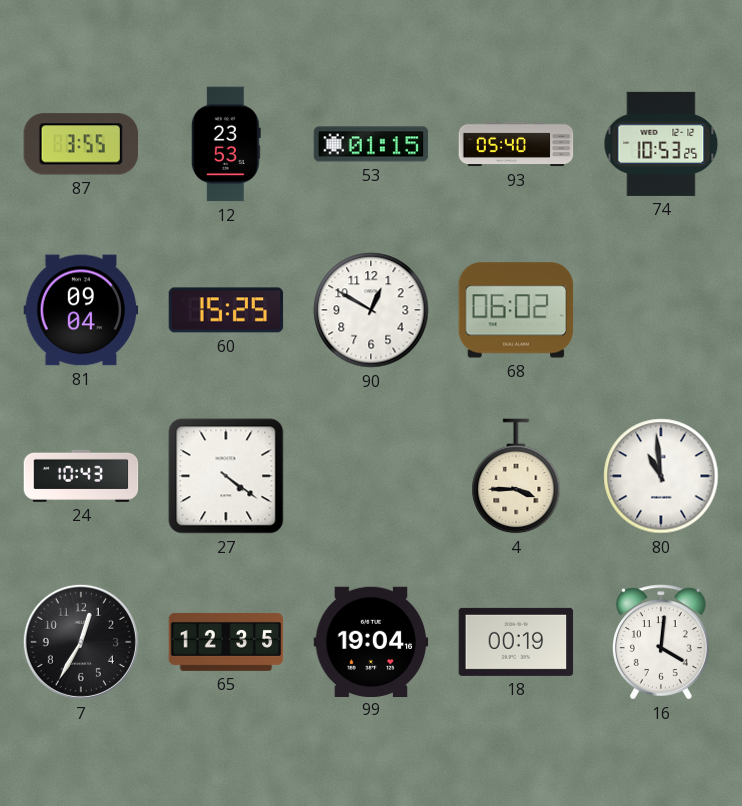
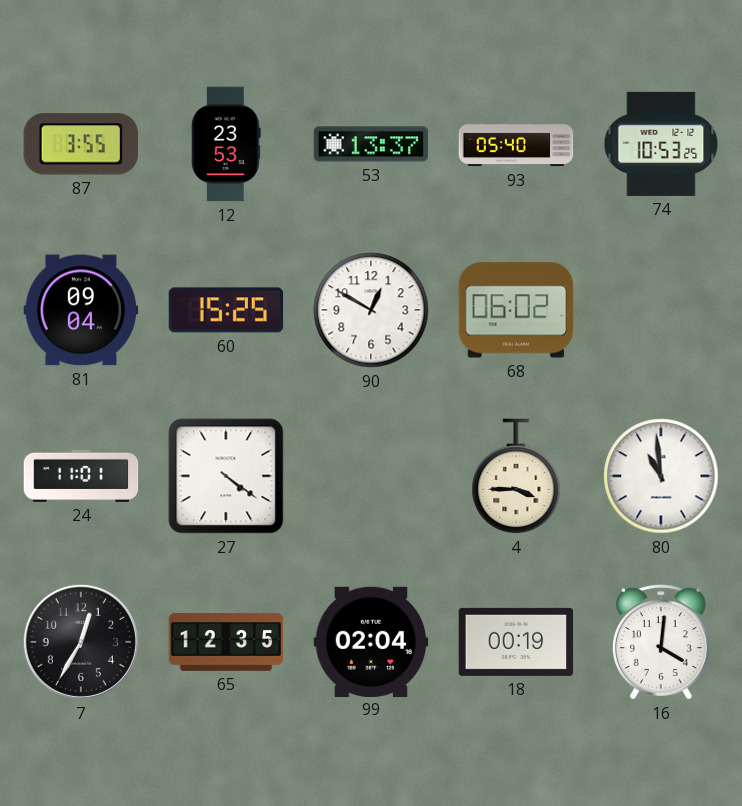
53: 01:15 -> 13:37 (371, 144)
24: 10:43 -> 11:01 (81, 476)
99: 19:04 -> 02:04 (371, 641)
